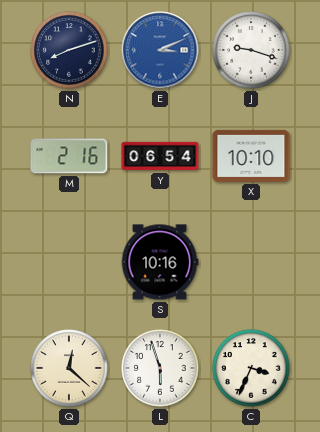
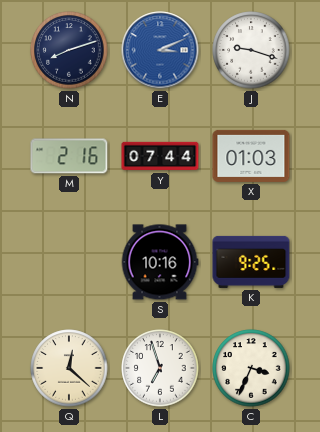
Y: 06:54 -> 07:44 (160, 156)
X: 10:10 -> 01:03 (251, 156)
K: none -> 9:25 (251, 262)
L: 5:57 -> 6:57 (160, 368)
